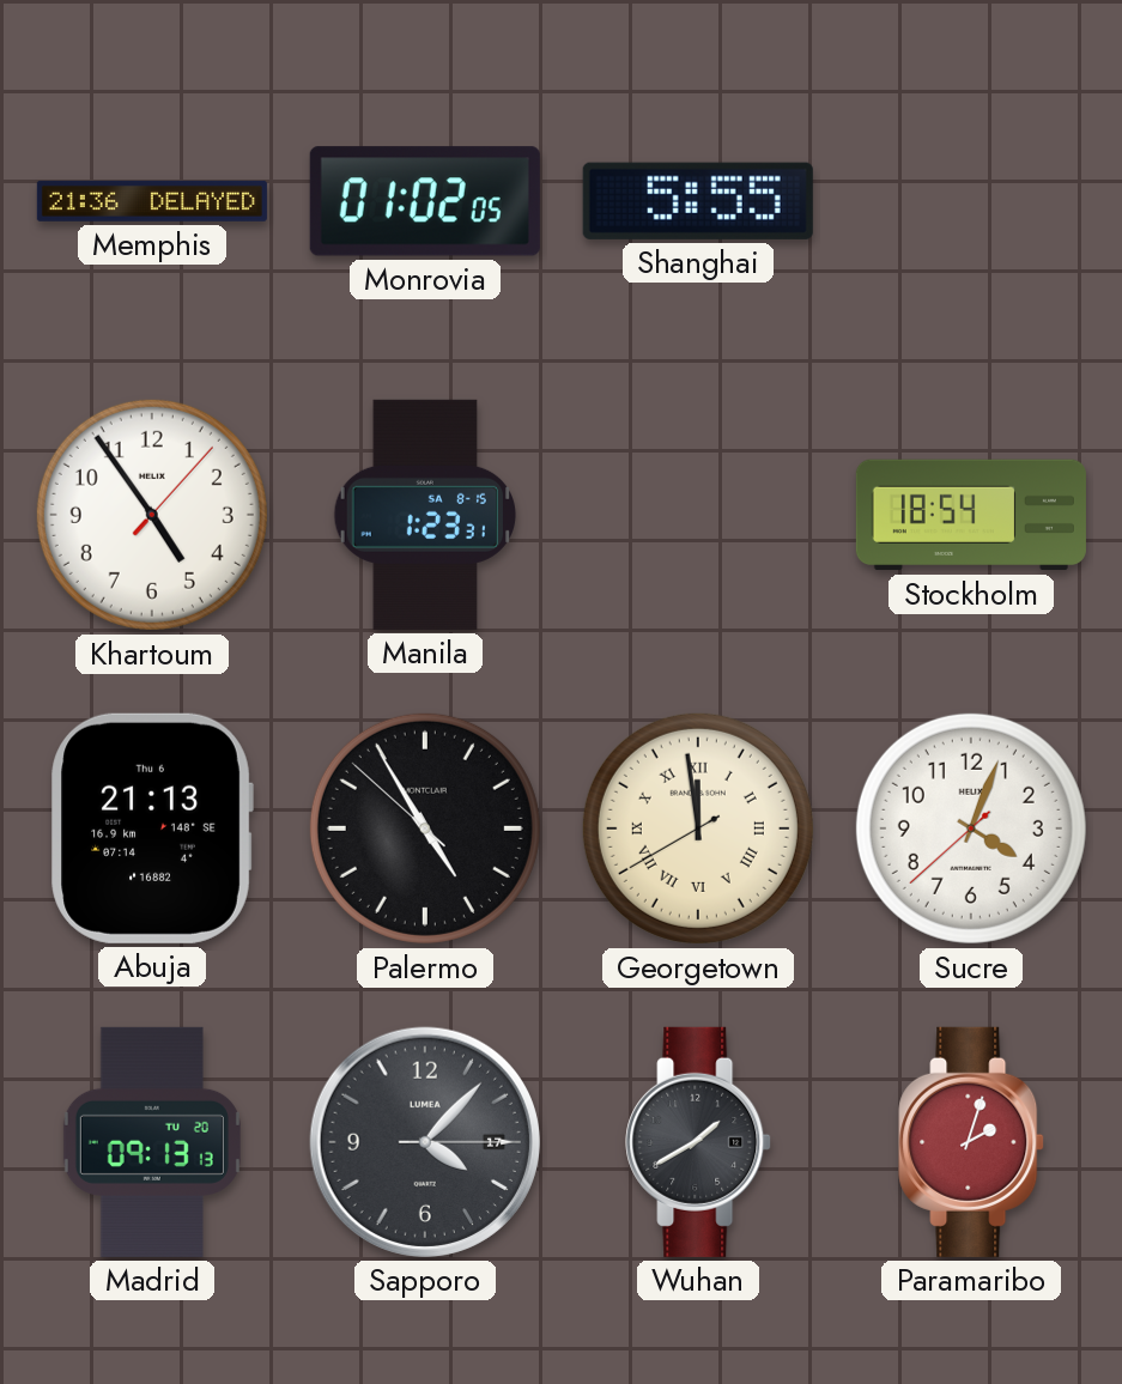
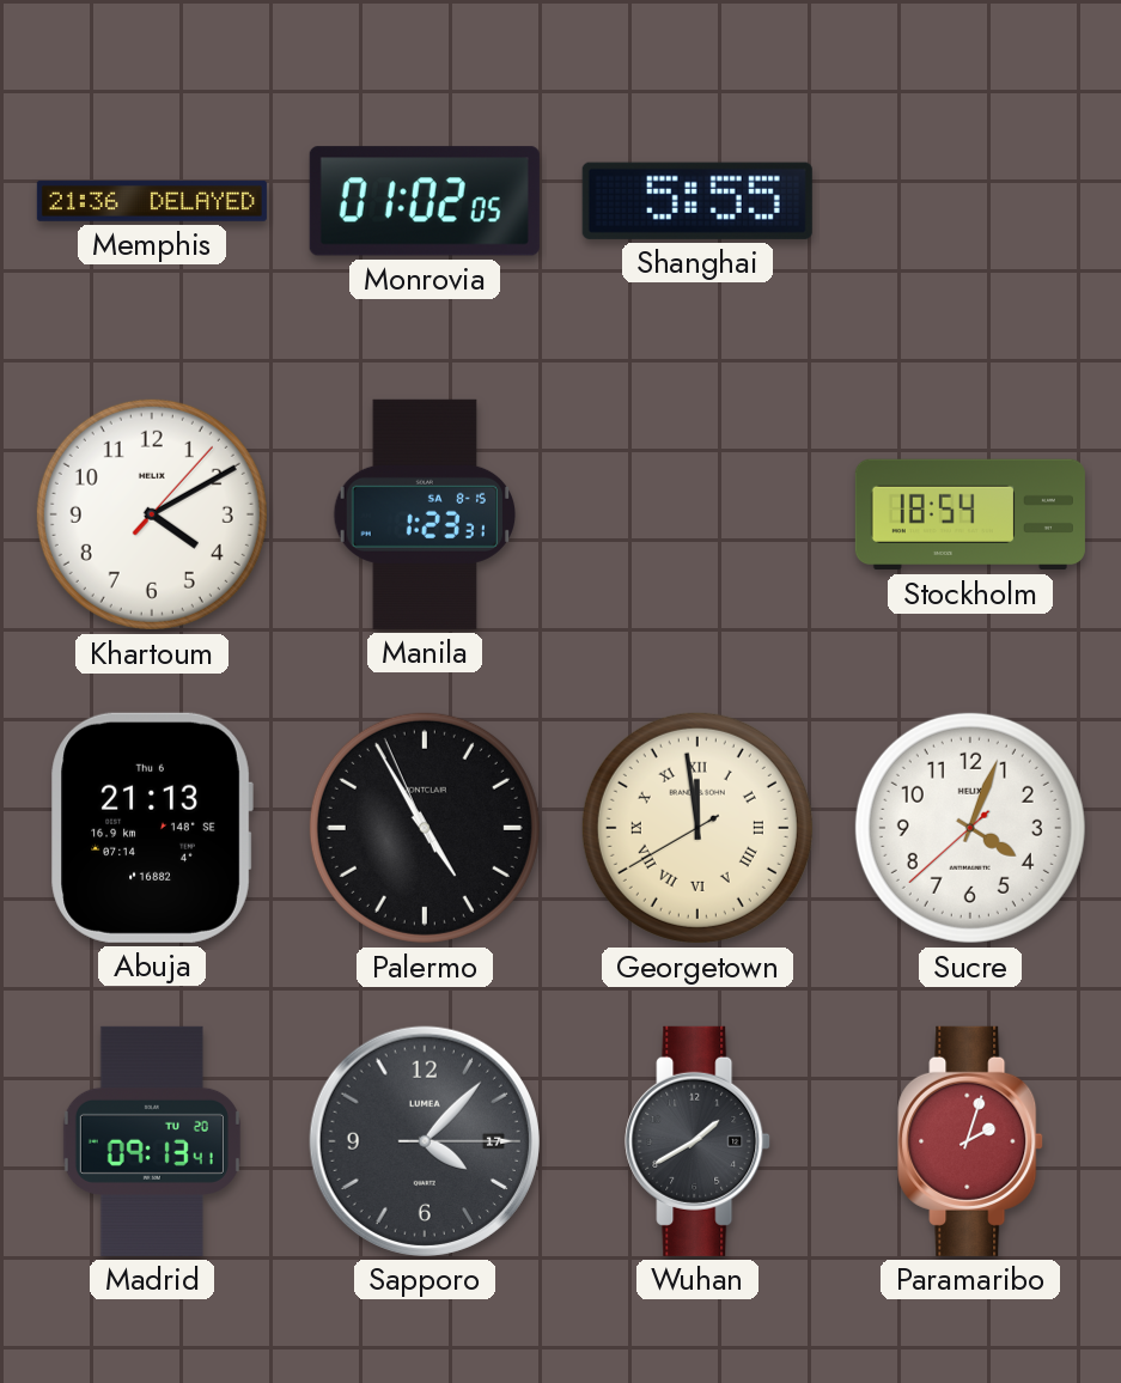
Khartoum: 4:54 -> 4:10 (152, 514)
Palermo: 4:54:52 -> 4:54:56 (425, 828)
Madrid: 09:13:13 -> 09:13:41 (152, 1141)
